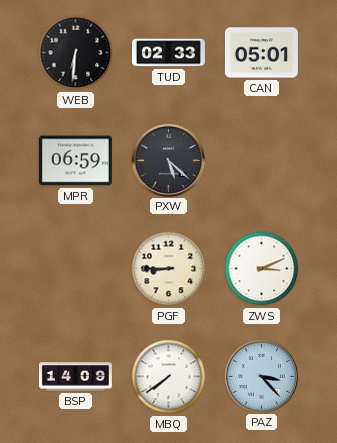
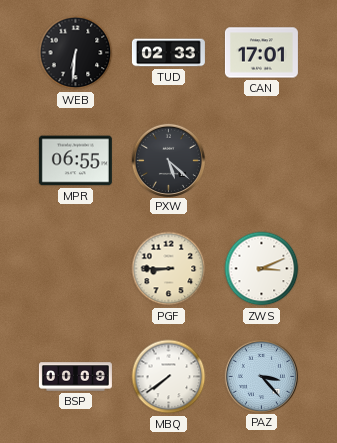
CAN: 05:01 -> 17:01 (261, 53)
MPR: 06:59 -> 06:55 (75, 161)
BSP: 14:09 -> 00:09 (75, 377)
